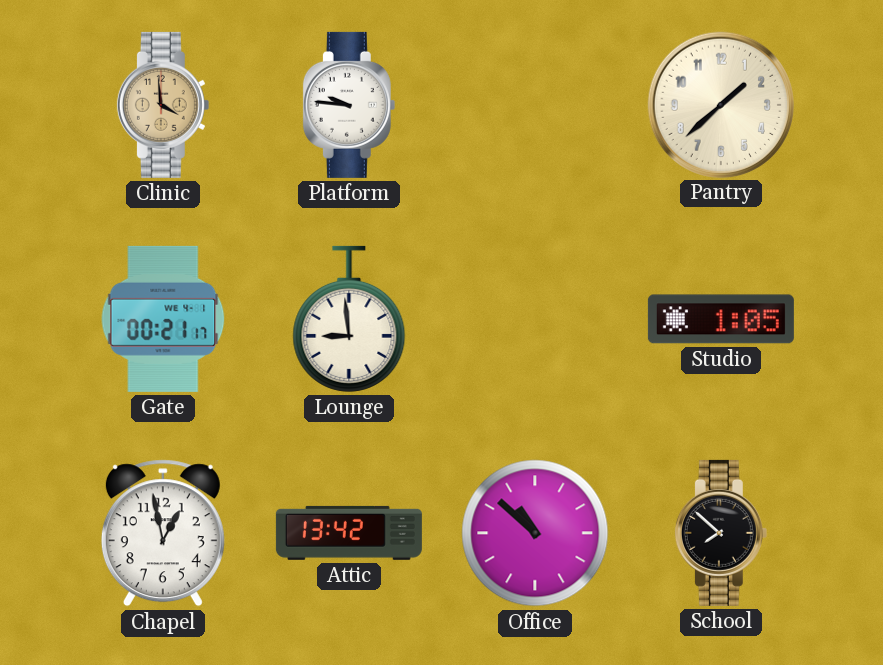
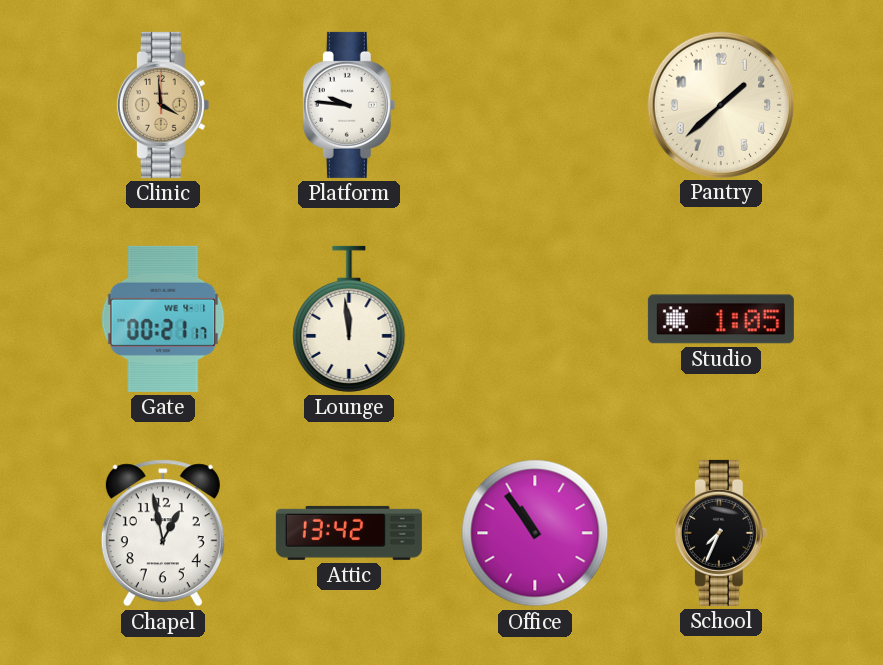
Lounge: 8:59 -> 11:59 (349, 319)
Office: 10:52 -> 10:54 (535, 533)
School: 7:52 -> 7:34 (721, 533)
